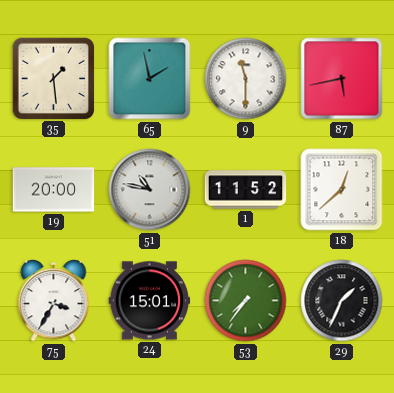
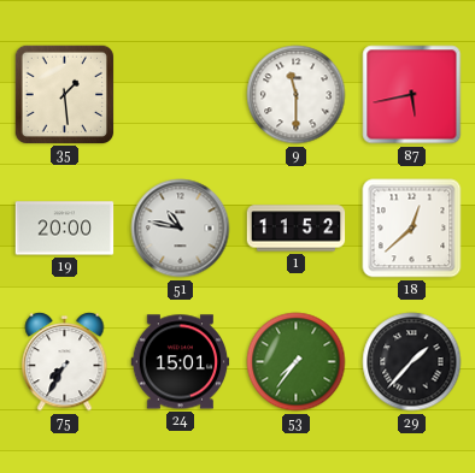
65: 1:58 -> none (150, 79)
75: 3:35 -> 7:35 (65, 362)
29: 1:34 -> 1:37 (412, 362)
